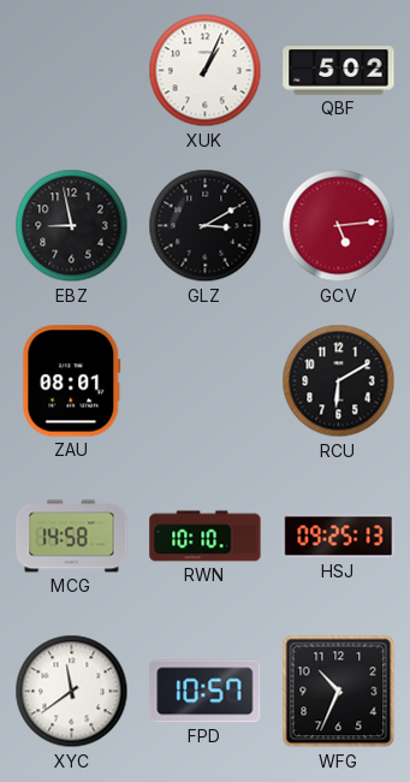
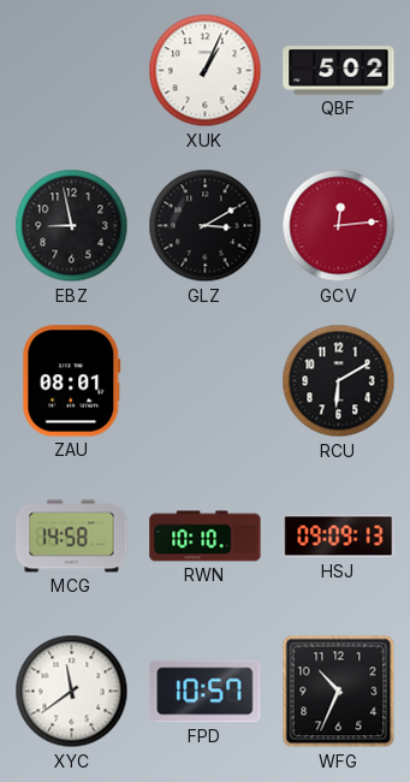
GCV: 5:14 -> 12:14 (339, 226)
HSJ: 09:25 -> 09:09 (339, 537)
